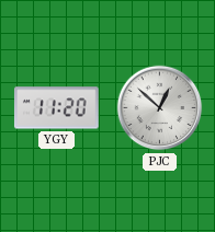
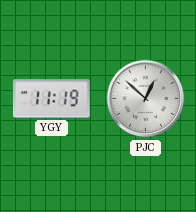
YGY: 11:20 -> 11:19 (51, 99)
